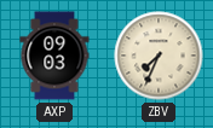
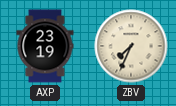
AXP: 09:03 -> 23:19 (45, 46)
